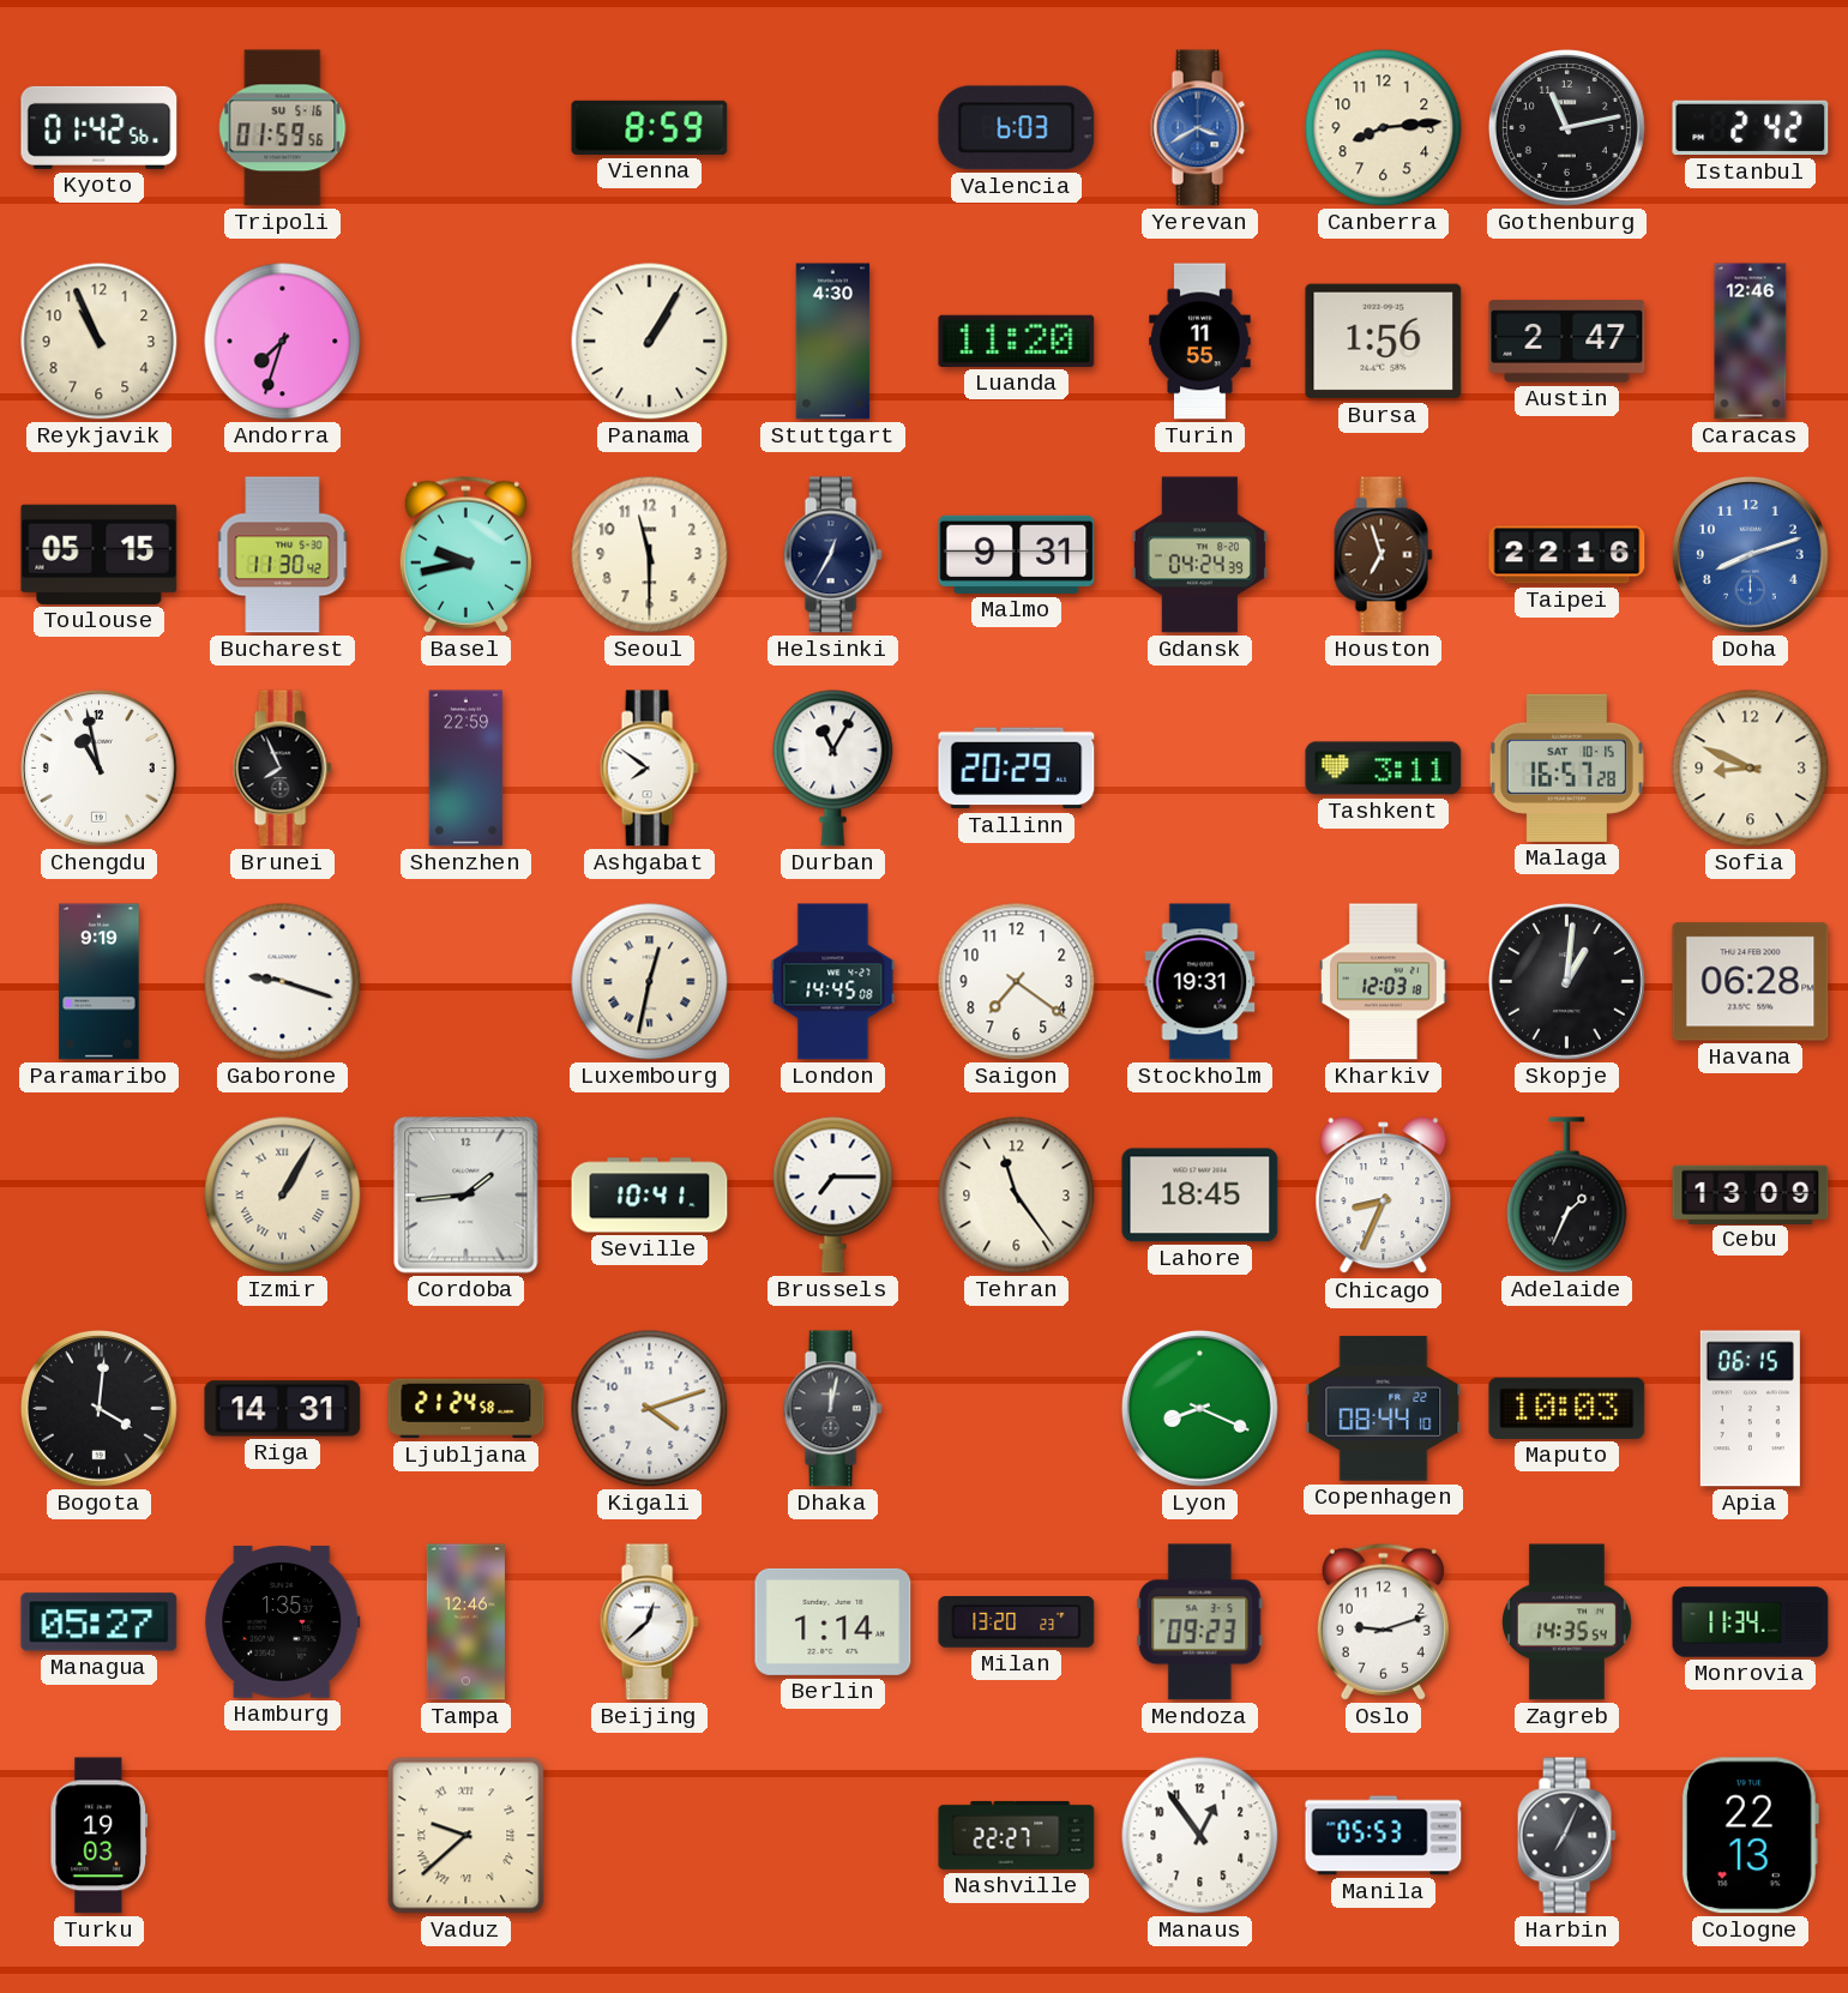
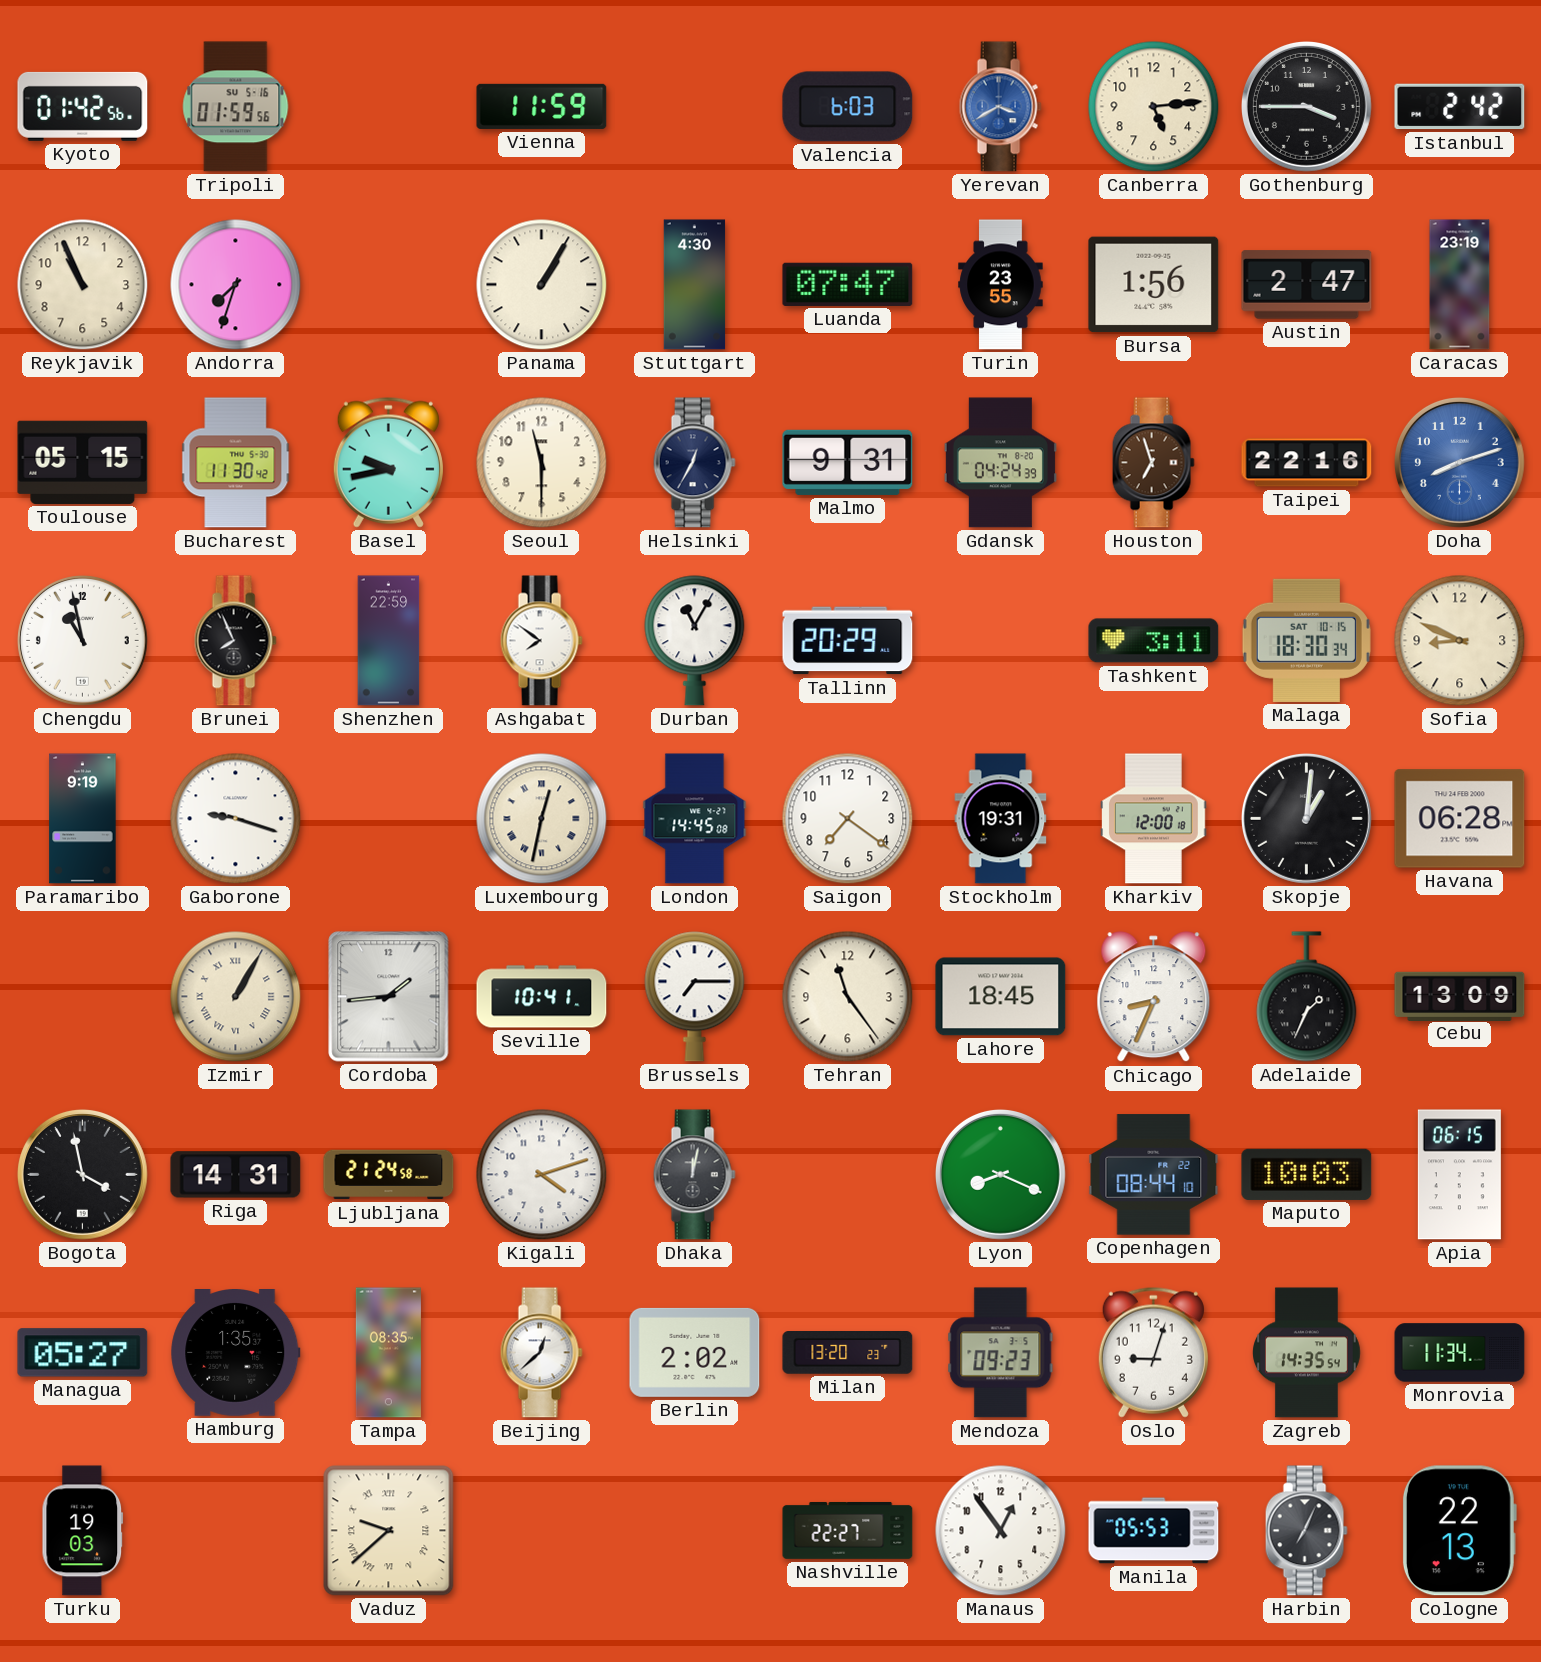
Vienna: 8:59 -> 11:59 (542, 106)
Canberra: 8:14 -> 5:14 (1154, 107)
Gothenburg: 11:13 -> 3:45 (1306, 106)
Luanda: 11:20 -> 07:47 (848, 284)
Turin: 11:55 -> 23:55 (1001, 285)
Caracas: 12:46 -> 23:19 (1460, 285)
Malaga: 16:57 -> 18:30 (1306, 640)
Kharkiv: 12:03 -> 12:00 (1154, 819)
Bogota: 4:01 -> 3:58 (82, 1174)
Tampa: 12:46 -> 08:35 (388, 1353)
Berlin: 1:14 -> 2:02 (695, 1352)
Oslo: 9:12 -> 9:03 (1153, 1352)
